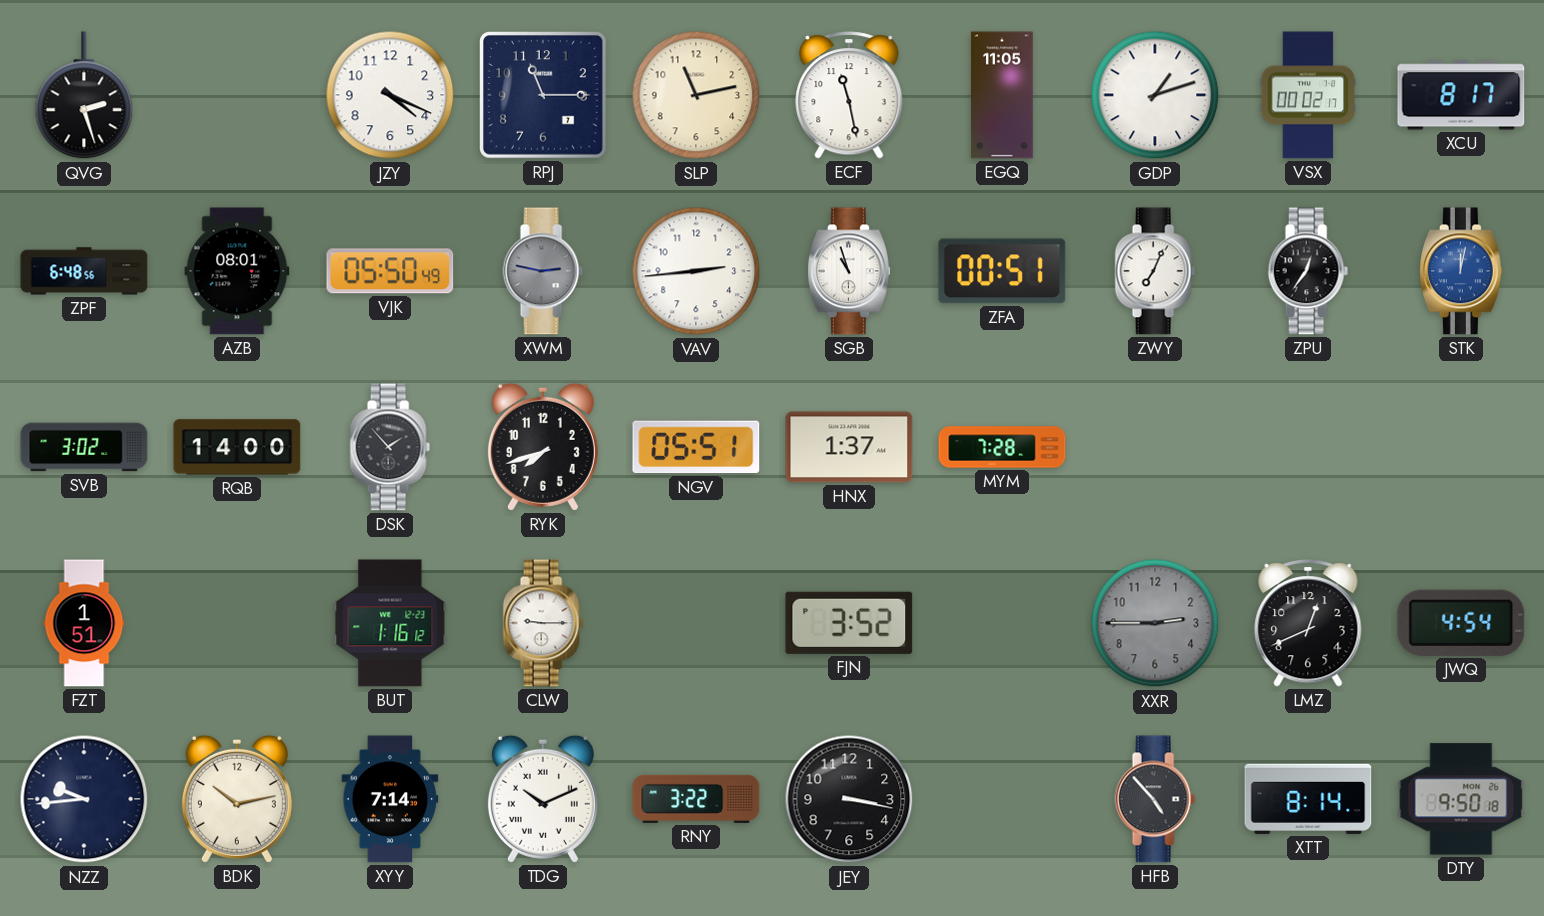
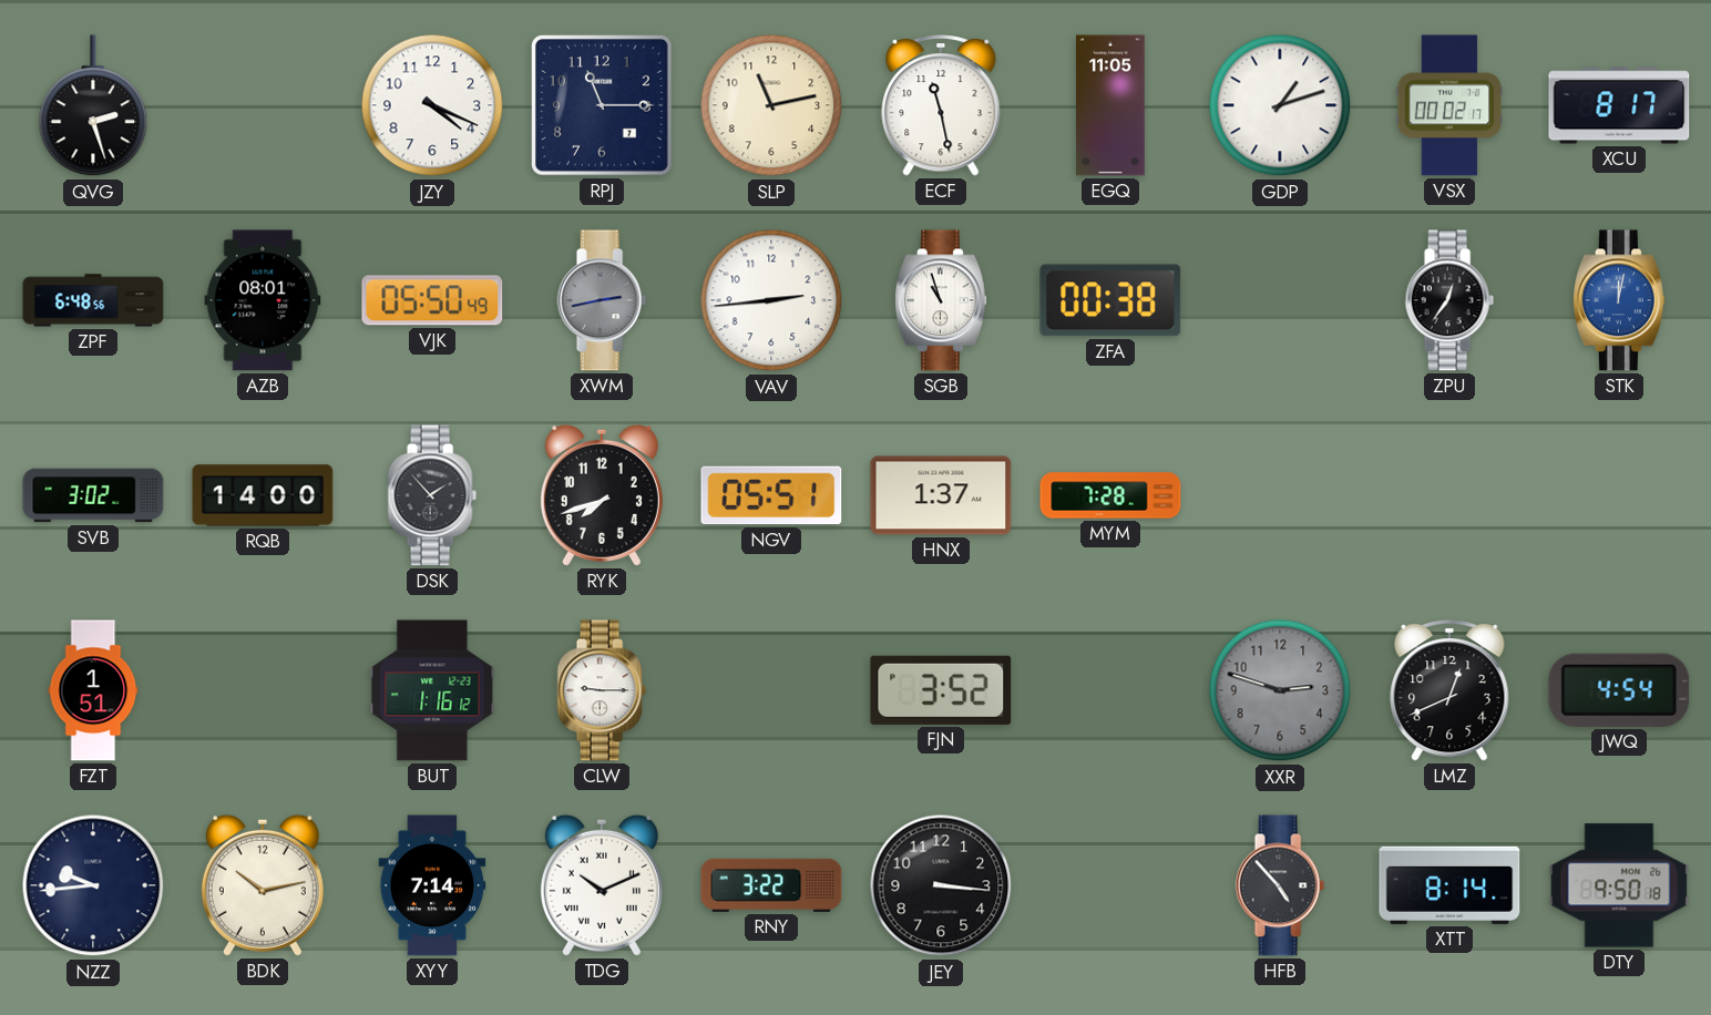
XWM: 2:47 -> 2:43 (602, 300)
ZFA: 00:51 -> 00:38 (1110, 300)
ZWY: 7:04 -> none (1155, 271)
XXR: 2:45 -> 2:48 (1280, 690)
JEY: 3:17 -> 3:16 (941, 885)
